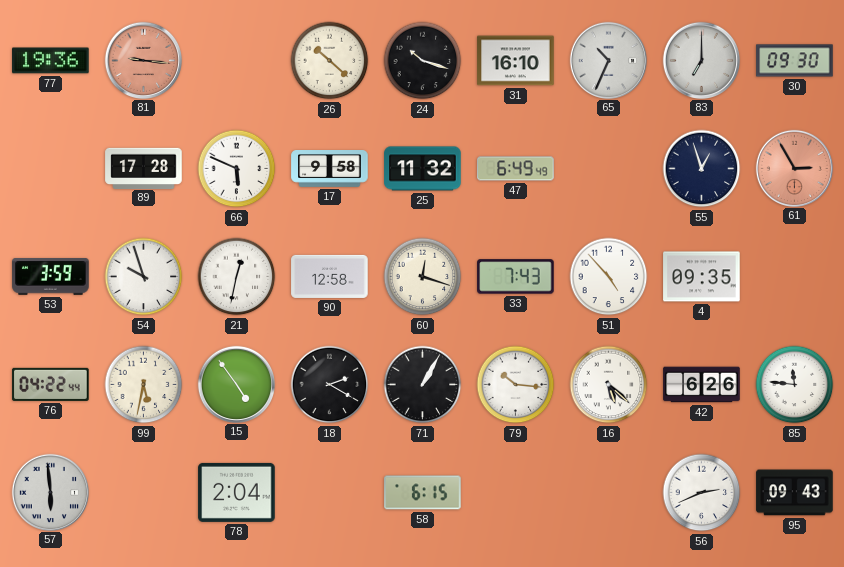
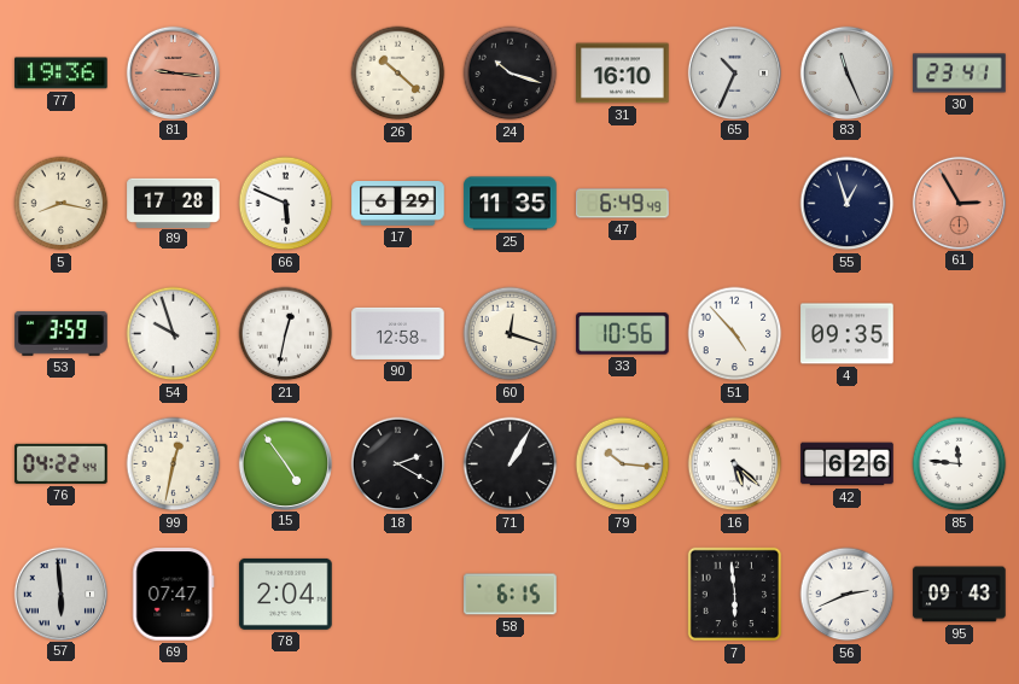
83: 7:00 -> 11:26 (846, 72)
30: 09:30 -> 23:41 (960, 74)
5: none -> 8:17 (62, 204)
17: 9:58 -> 6:29 (398, 204)
25: 11:32 -> 11:35 (511, 204)
33: 7:43 -> 10:56 (623, 334)
99: 5:32 -> 12:32 (174, 464)
69: none -> 07:47 (174, 595)
7: none -> 5:59 (735, 595)
